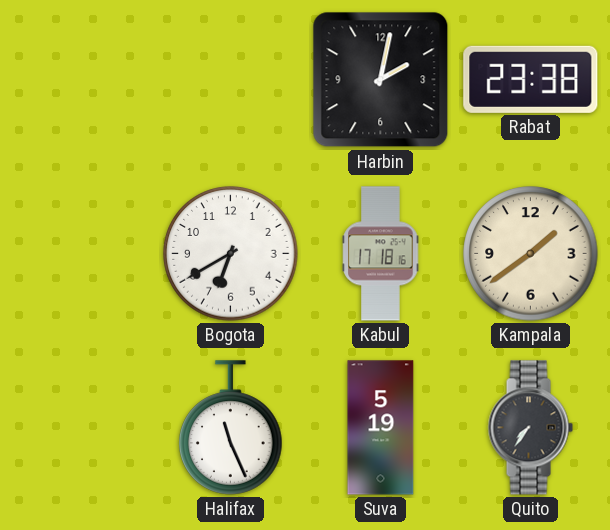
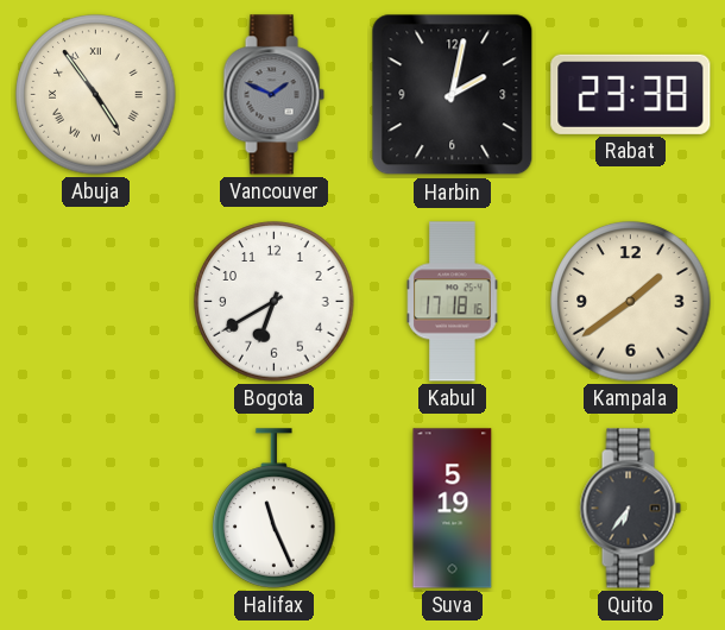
Abuja: none -> 4:54 (96, 95)
Vancouver: none -> 1:49 (273, 95)
Quito: 7:36 -> 6:36 (630, 509)
